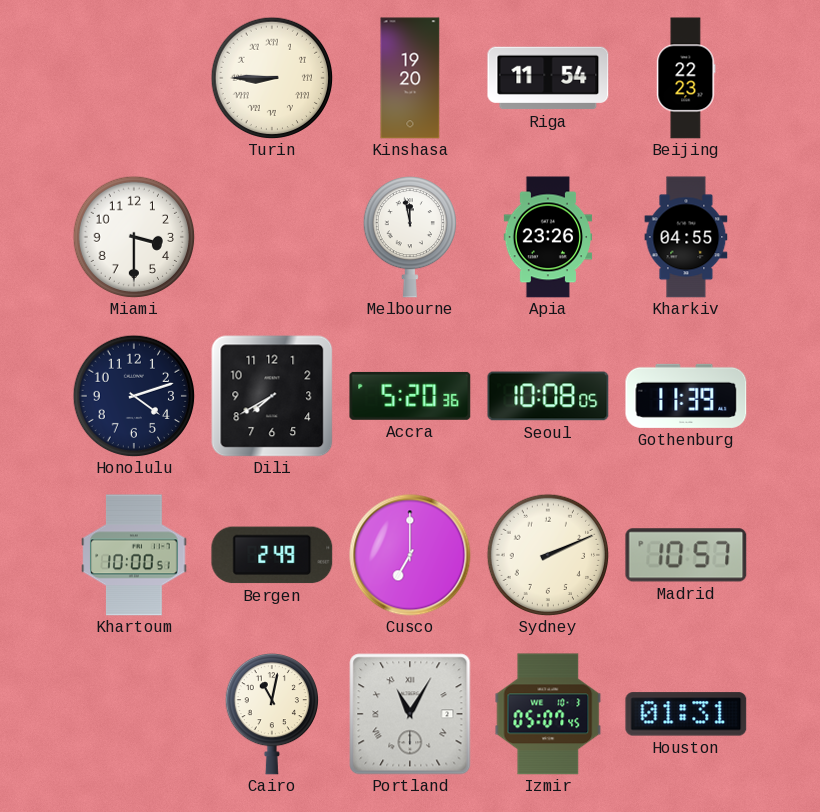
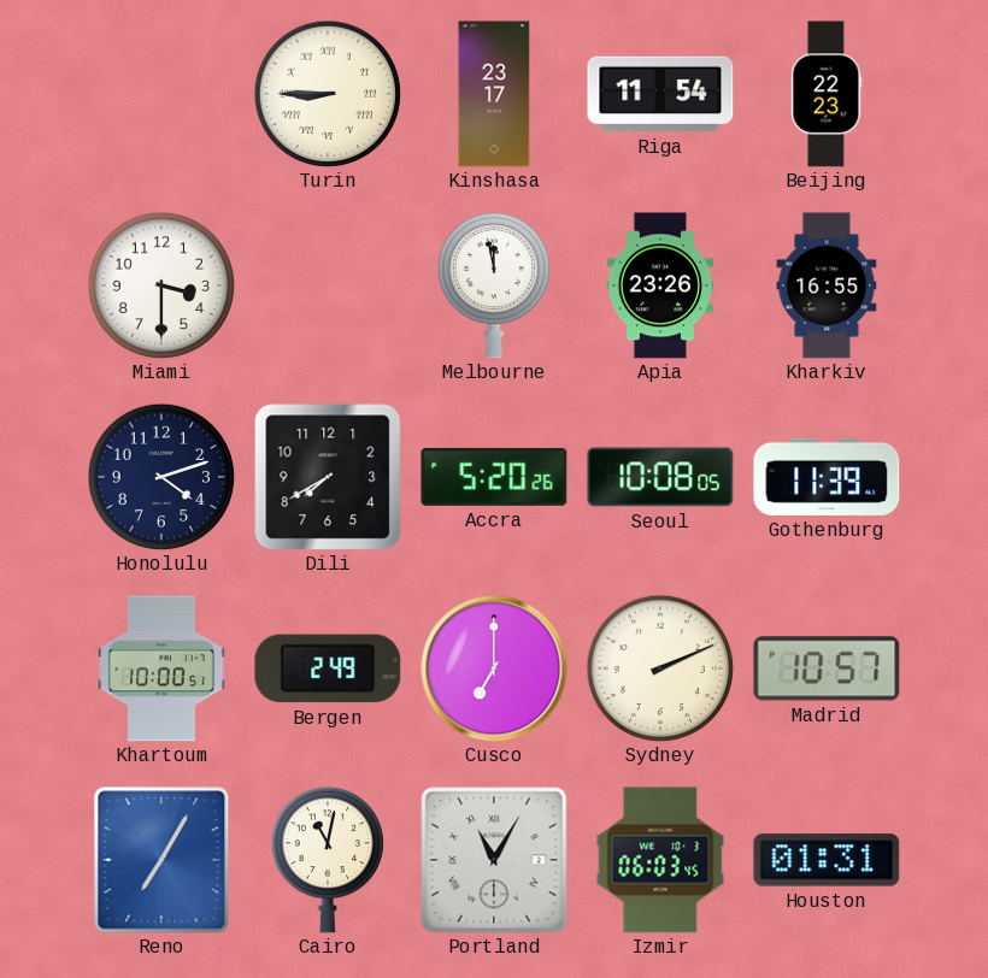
Kinshasa: 19:20 -> 23:17 (494, 94)
Kharkiv: 04:55 -> 16:55 (827, 285)
Accra: 5:20:36 -> 5:20:26 (494, 477)
Reno: none -> 7:05 (161, 860)
Izmir: 05:07 -> 06:03 (660, 860)
